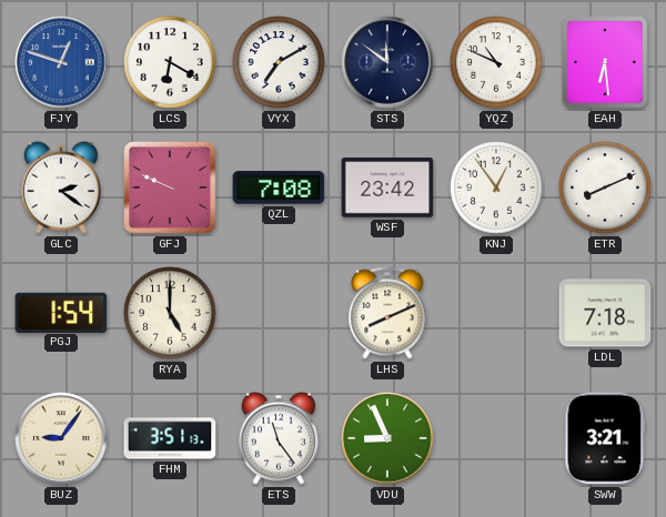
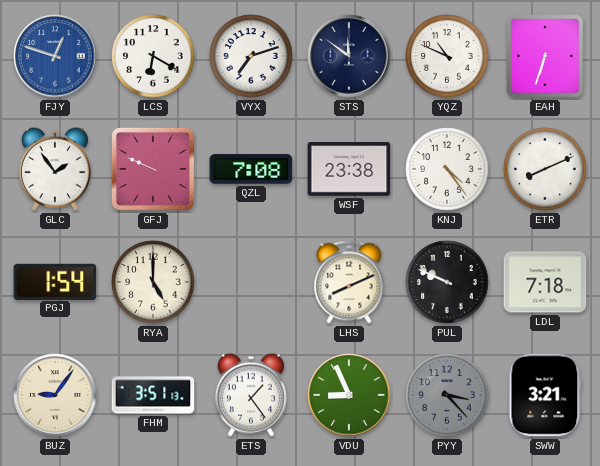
VYX: 7:10 -> 7:12 (251, 56)
EAH: 6:29 -> 6:33 (545, 56)
GLC: 2:21 -> 1:54 (55, 169)
WSF: 23:42 -> 23:38 (349, 169)
KNJ: 12:54 -> 4:24 (447, 169)
PUL: none -> 9:49 (447, 282)
ETS: 11:24 -> 1:24 (251, 395)
PYY: none -> 3:23 (447, 395)
